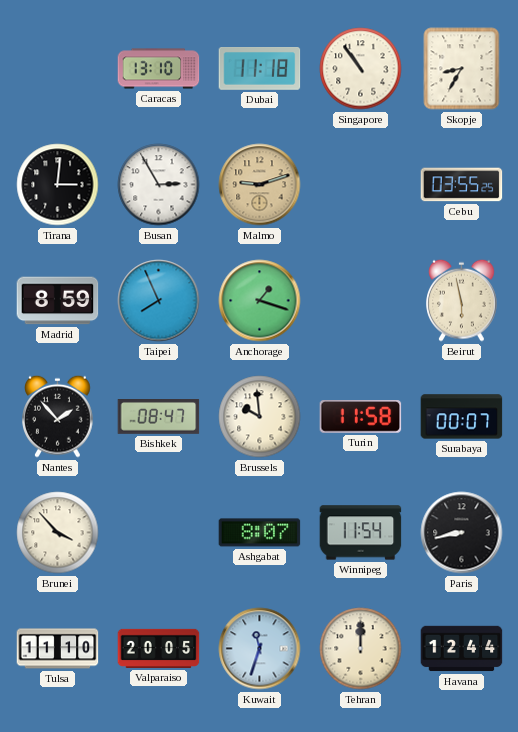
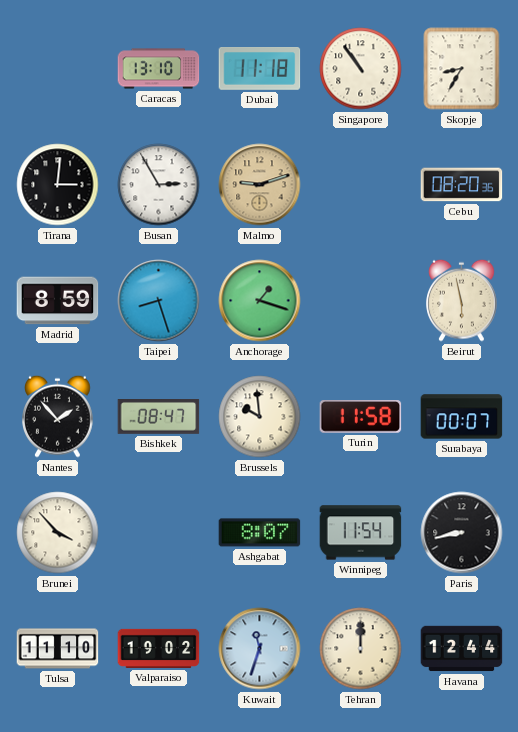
Cebu: 03:55 -> 08:20 (462, 185)
Taipei: 7:56 -> 8:27 (159, 301)
Valparaiso: 20:05 -> 19:02 (159, 648)
